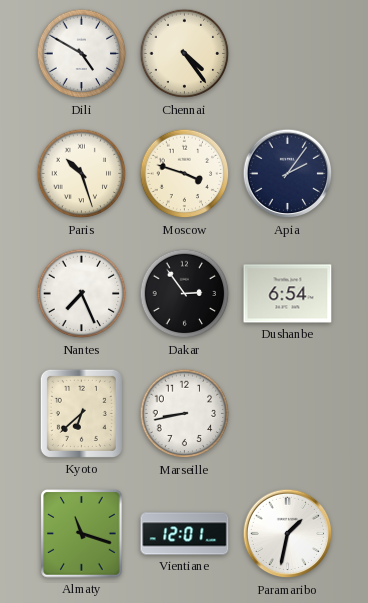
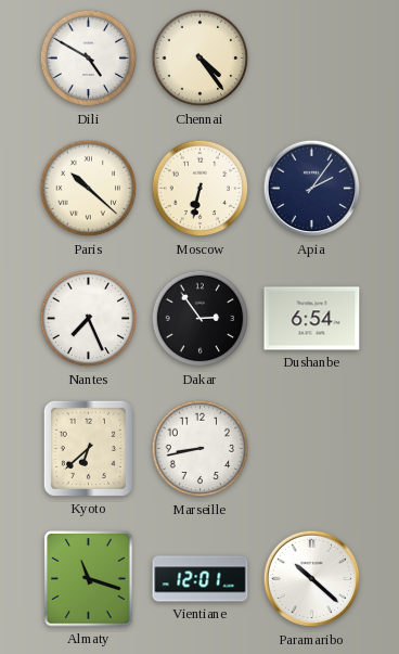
Paris: 10:27 -> 10:22 (89, 189)
Moscow: 3:48 -> 6:32 (201, 189)
Paramaribo: 1:32 -> 10:22 (312, 579)
